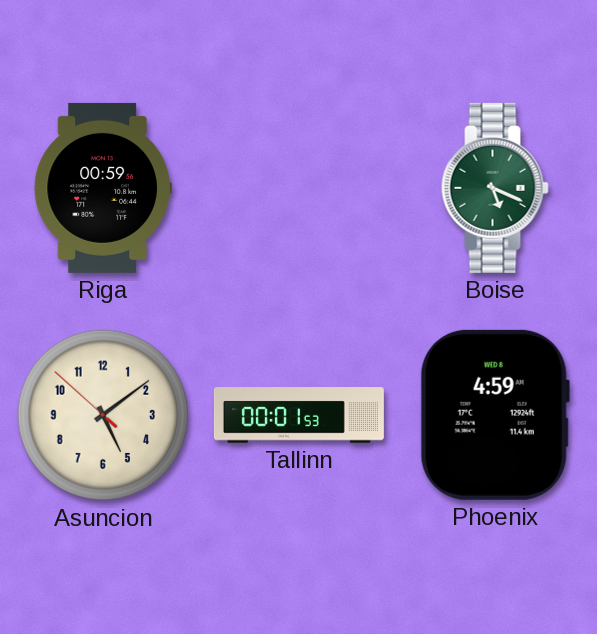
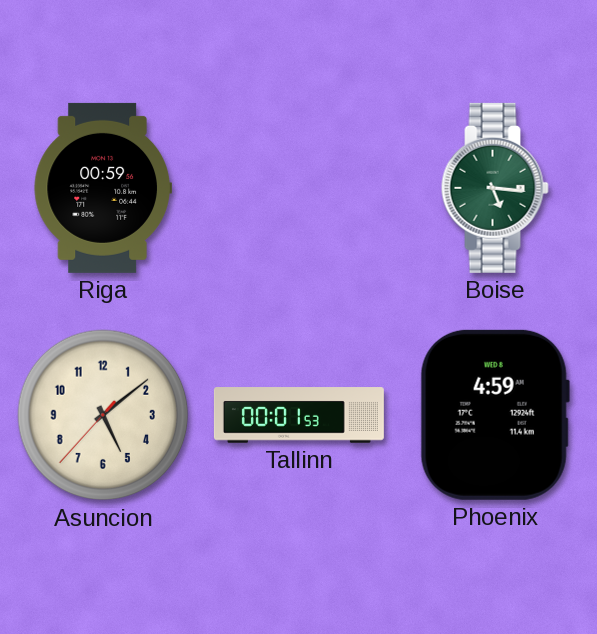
Boise: 5:19 -> 5:16 (495, 188)
Asuncion: 5:08:52 -> 5:08:37 (103, 415)
